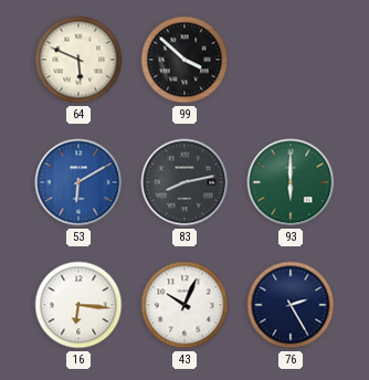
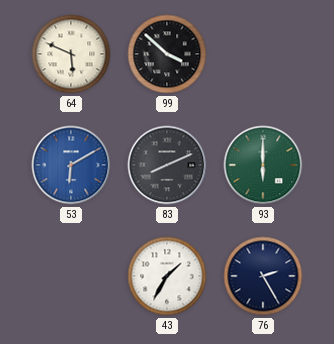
83: 8:13 -> 8:11 (167, 165)
16: 6:16 -> none (78, 305)
43: 10:04 -> 1:35 (167, 276)
